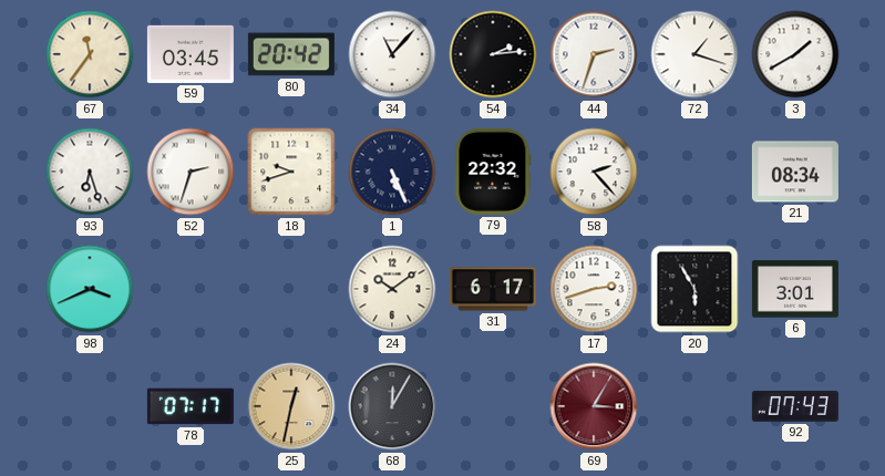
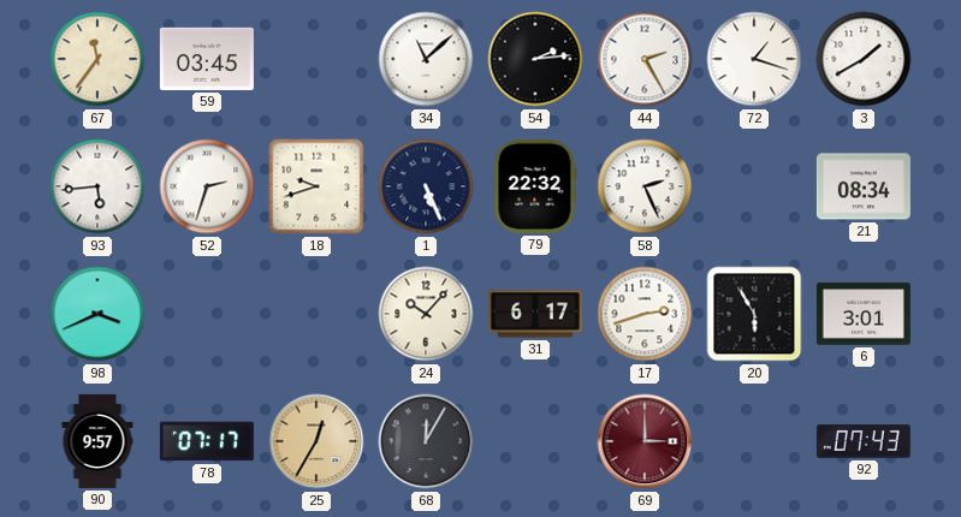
80: 20:42 -> none (291, 54)
34: 11:07 -> 11:08 (426, 59)
44: 2:33 -> 2:25 (645, 59)
93: 6:27 -> 5:44 (97, 186)
58: 2:23 -> 2:26 (645, 186)
24: 10:09 -> 10:07 (426, 314)
90: none -> 9:57 (97, 441)
25: 12:32 -> 12:35 (316, 441)
69: 3:05 -> 3:00 (645, 441)
